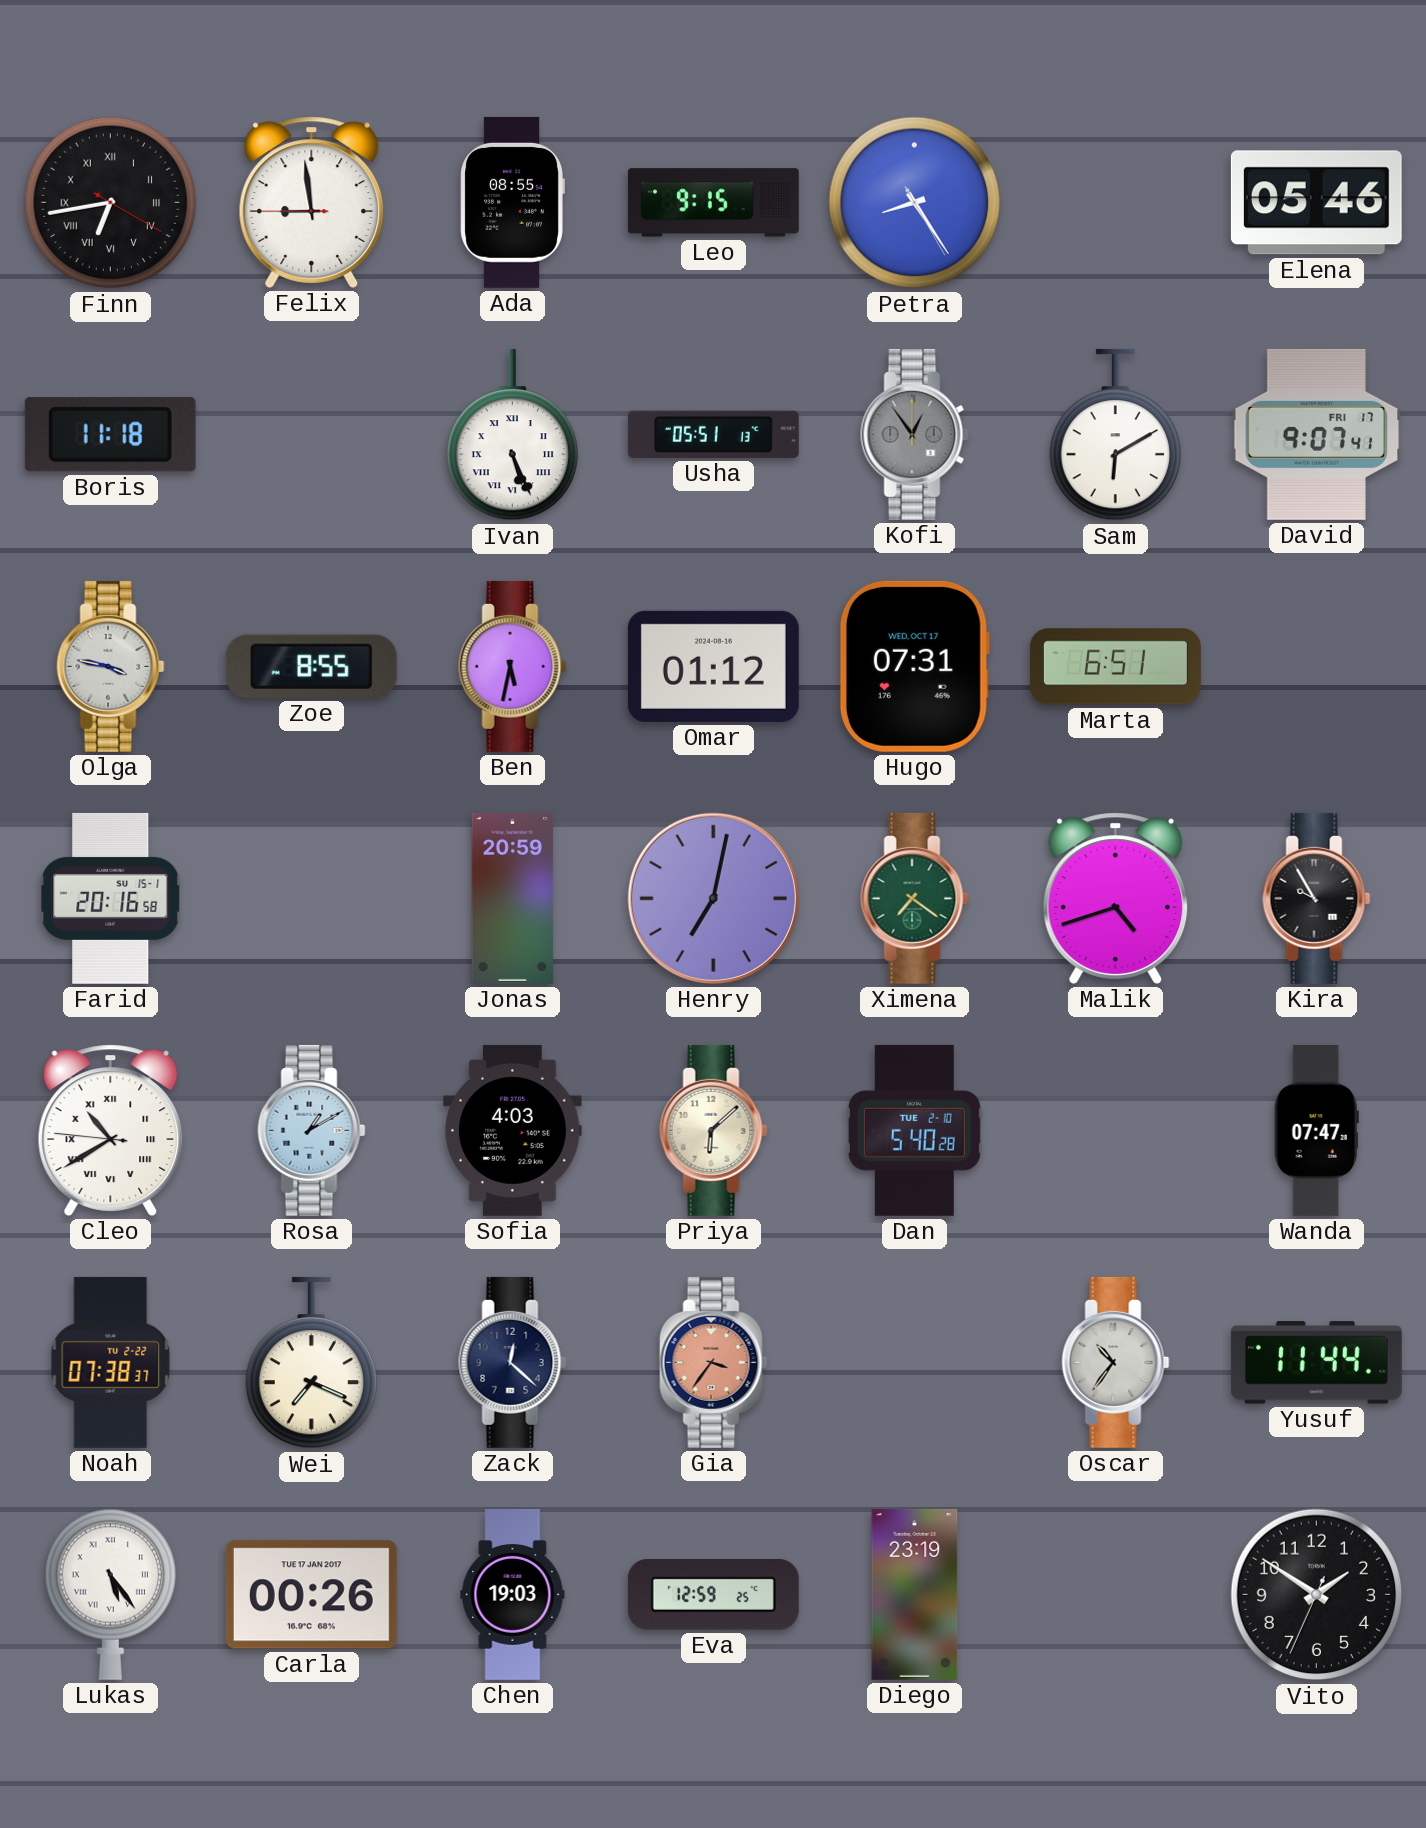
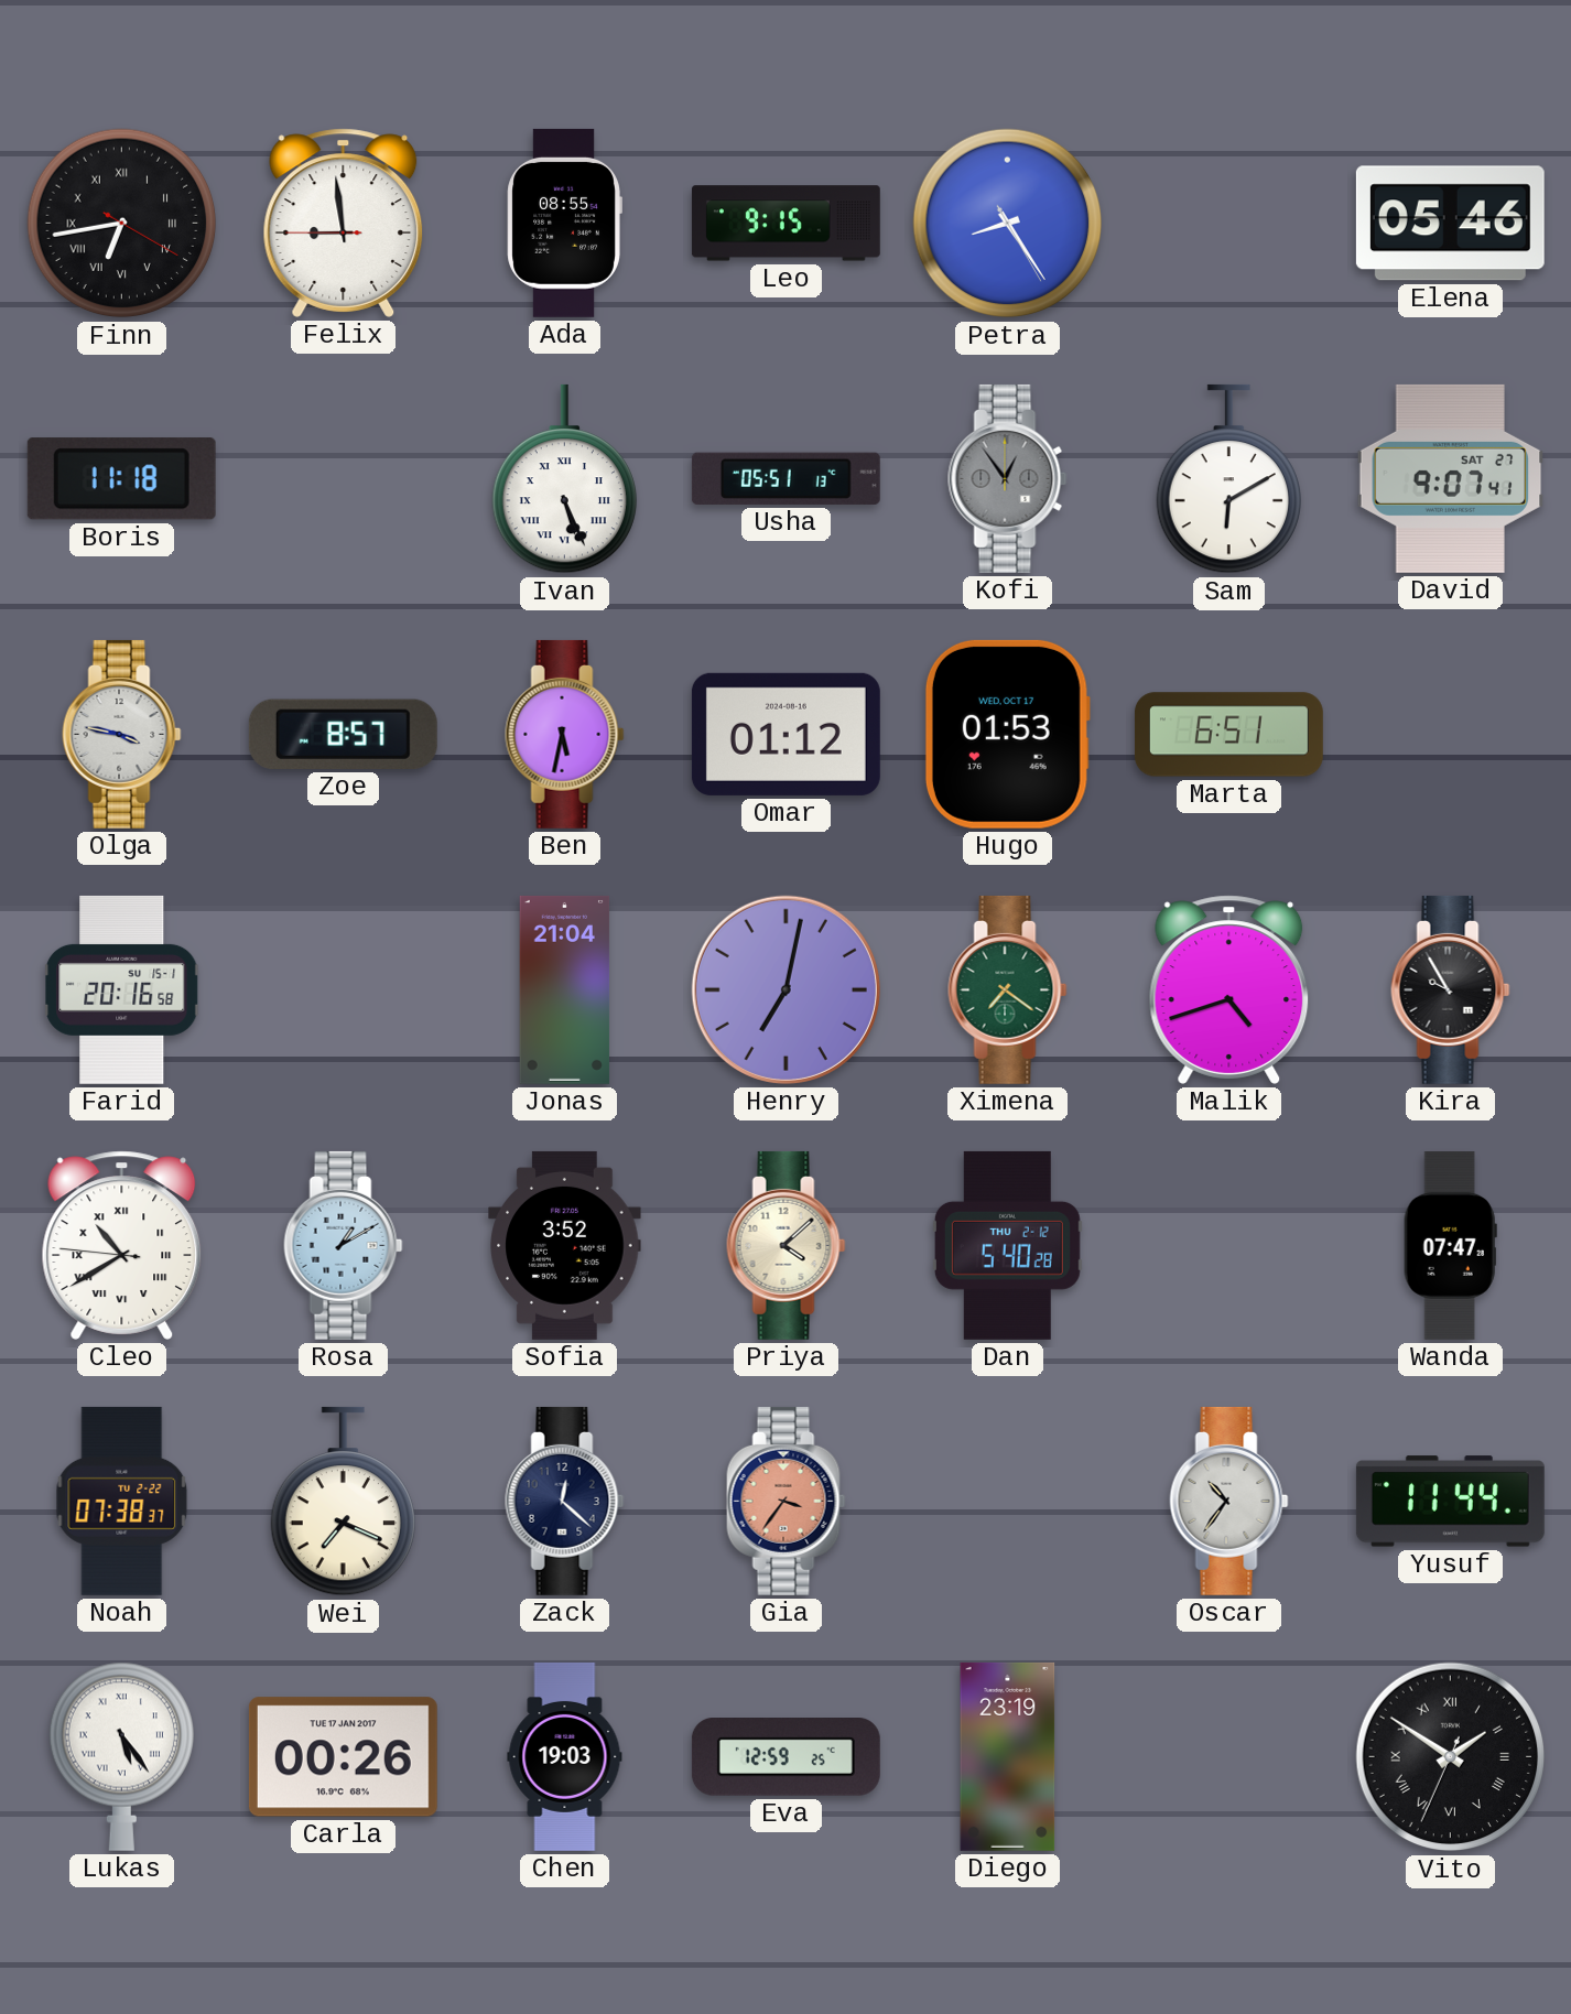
David date: FRI 17 -> SAT 27 (1451, 478)
Zoe: 8:55 -> 8:57 (343, 734)
Hugo: 07:31 -> 01:53 (1007, 734)
Jonas: 20:59 -> 21:04 (565, 989)
Sofia: 4:03 -> 3:52 (565, 1245)
Priya: 6:08 -> 4:08 (787, 1245)
Dan date: TUE 2-10 -> THU 2-12 (1007, 1245)
Vito numerals: Arabic -> Roman (1451, 1757)
